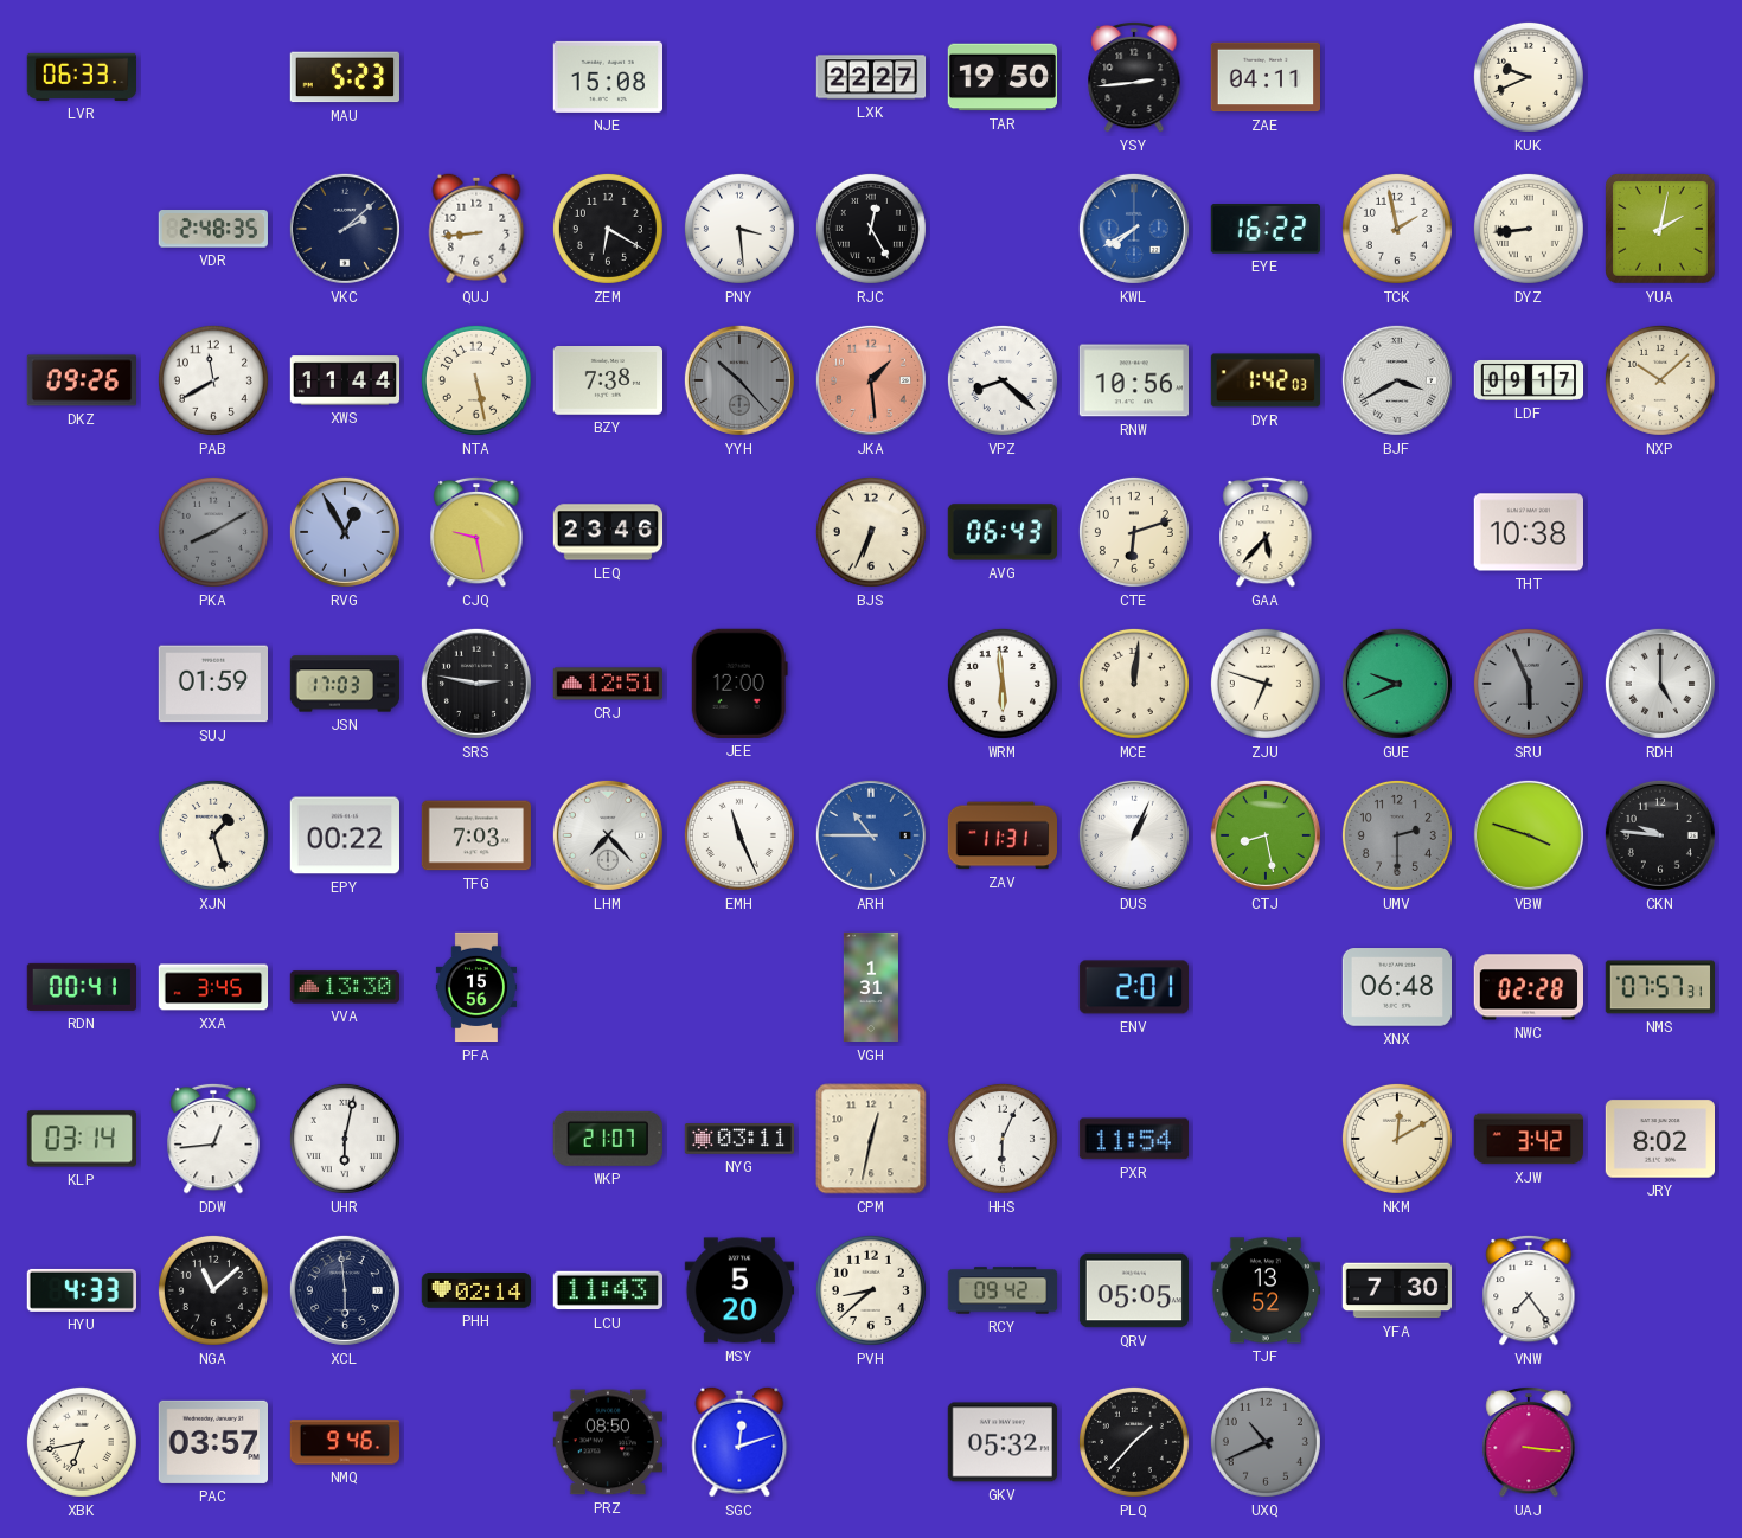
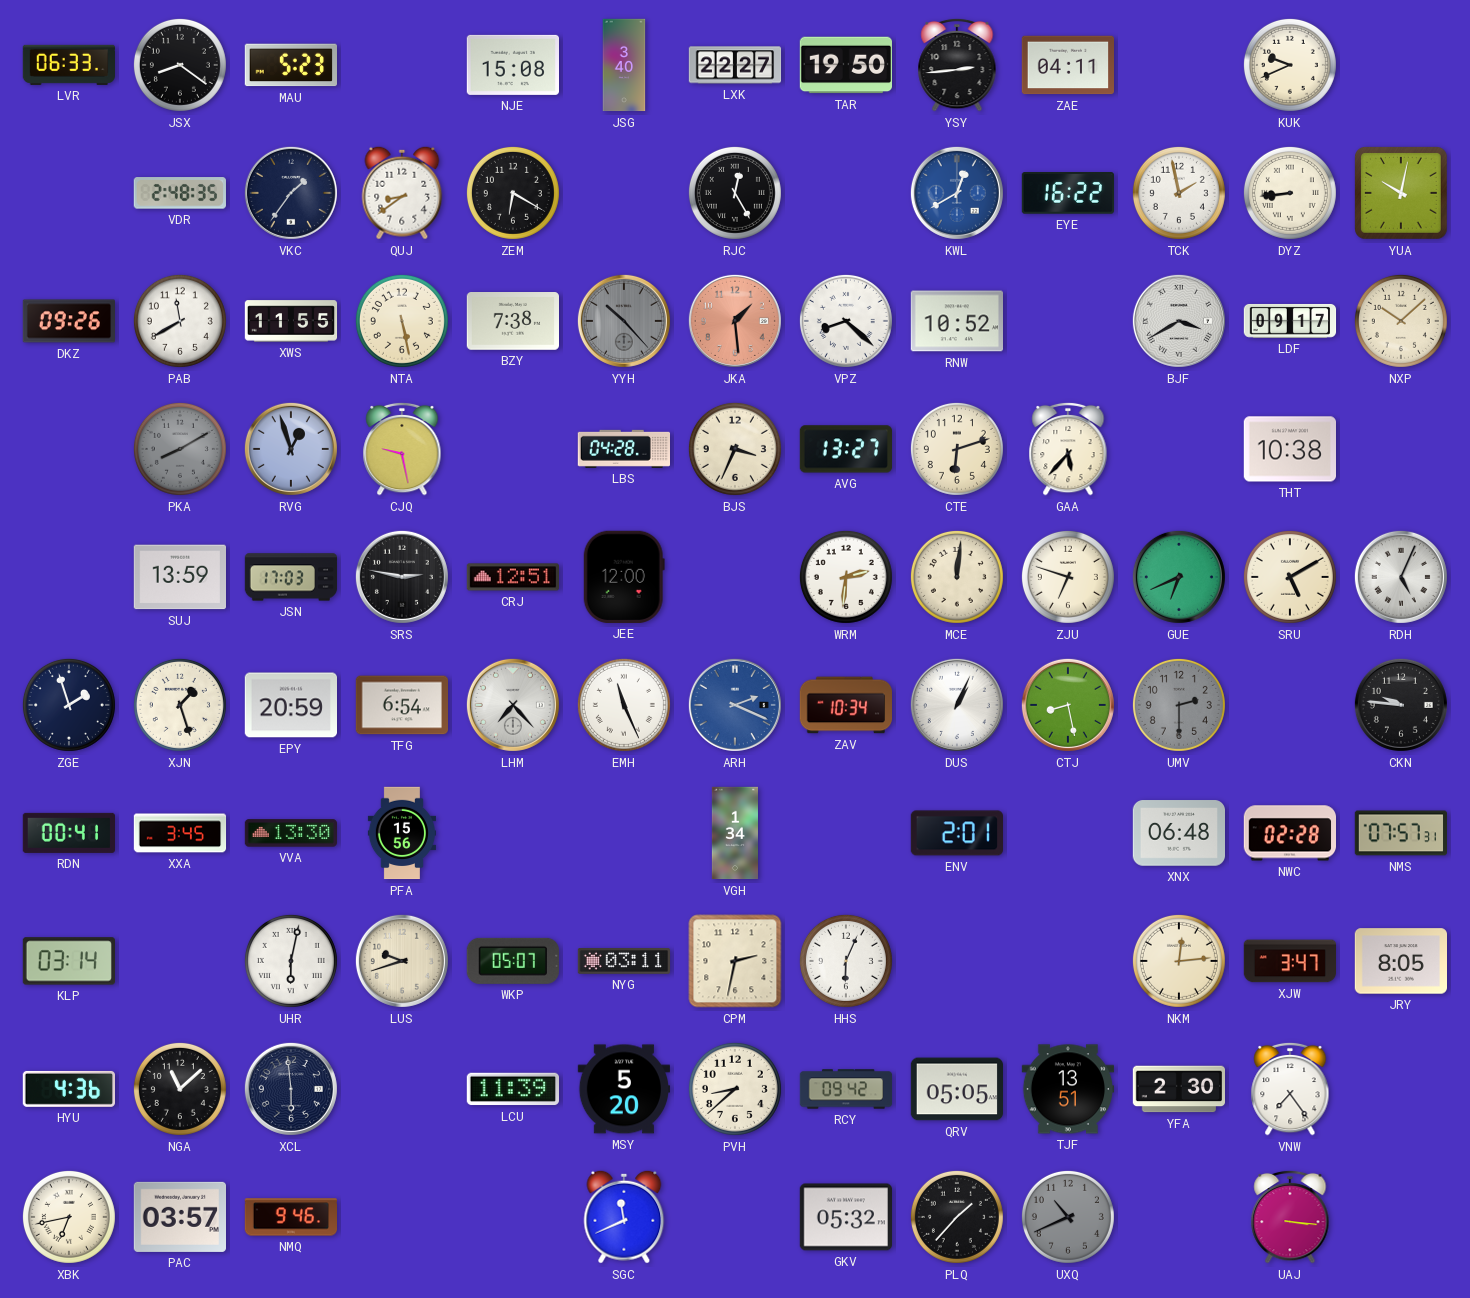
JSX: none -> 8:21 (180, 65)
JSG: none -> 3:40 (624, 65)
VKC: 2:08 -> 1:36 (291, 193)
QUJ: 8:44 -> 8:39 (402, 193)
PNY: 3:29 -> none (739, 229)
KWL: 7:40 -> 12:40 (957, 193)
YUA: 2:02 -> 10:02 (1402, 194)
XWS: 11:44 -> 11:55 (291, 321)
RNW: 10:56 -> 10:52 (956, 321)
DYR: 1:42 -> none (1266, 380)
RVG: 12:55 -> 12:57 (291, 449)
LEQ: 23:46 -> none (608, 532)
LBS: none -> 04:28 (623, 449)
BJS: 6:34 -> 3:34 (735, 449)
AVG: 06:43 -> 13:27 (845, 449)
SUJ: 01:59 -> 13:59 (179, 577)
WRM: 5:59 -> 2:31 (846, 577)
GUE: 9:41 -> 6:41 (1179, 577)
SRU: 5:56 -> 5:10 (1290, 577)
SRU dial: grey -> cream (1290, 577)
RDH: 5:00 -> 5:04 (1401, 577)
ZGE: none -> 1:57 (69, 705)
EPY: 00:22 -> 20:59 (290, 705)
TFG: 7:03 -> 6:54 (401, 705)
ARH: 10:45 -> 2:19 (735, 705)
ZAV: 11:31 -> 10:34 (845, 705)
VBW: 3:48 -> none (1529, 835)
VGH: 1:31 -> 1:34 (735, 833)
DDW: 12:44 -> none (213, 1139)
LUS: none -> 9:42 (402, 961)
WKP: 21:07 -> 05:07 (513, 961)
CPM: 12:32 -> 2:32 (735, 961)
PXR: 11:54 -> none (1134, 1139)
NKM: 12:10 -> 12:14 (1179, 961)
XJW: 3:42 -> 3:47 (1289, 961)
JRY: 8:02 -> 8:05 (1400, 961)
HYU: 4:33 -> 4:36 (68, 1089)
PHH: 02:14 -> none (475, 1290)
LCU: 11:43 -> 11:39 (512, 1089)
TJF: 13:52 -> 13:51 (1067, 1089)
YFA: 7:30 -> 2:30 (1179, 1089)
PRZ: 08:50 -> none (607, 1442)
SGC: 12:12 -> 11:41 (624, 1217)
